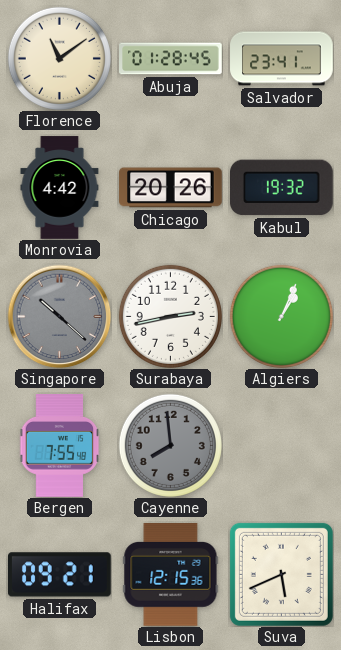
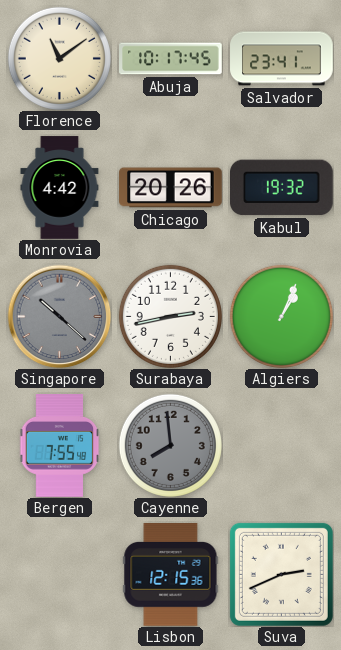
Abuja: 01:28 -> 10:17 (171, 59)
Halifax: 09:21 -> none (60, 575)
Suva: 5:41 -> 2:41 (281, 574)
